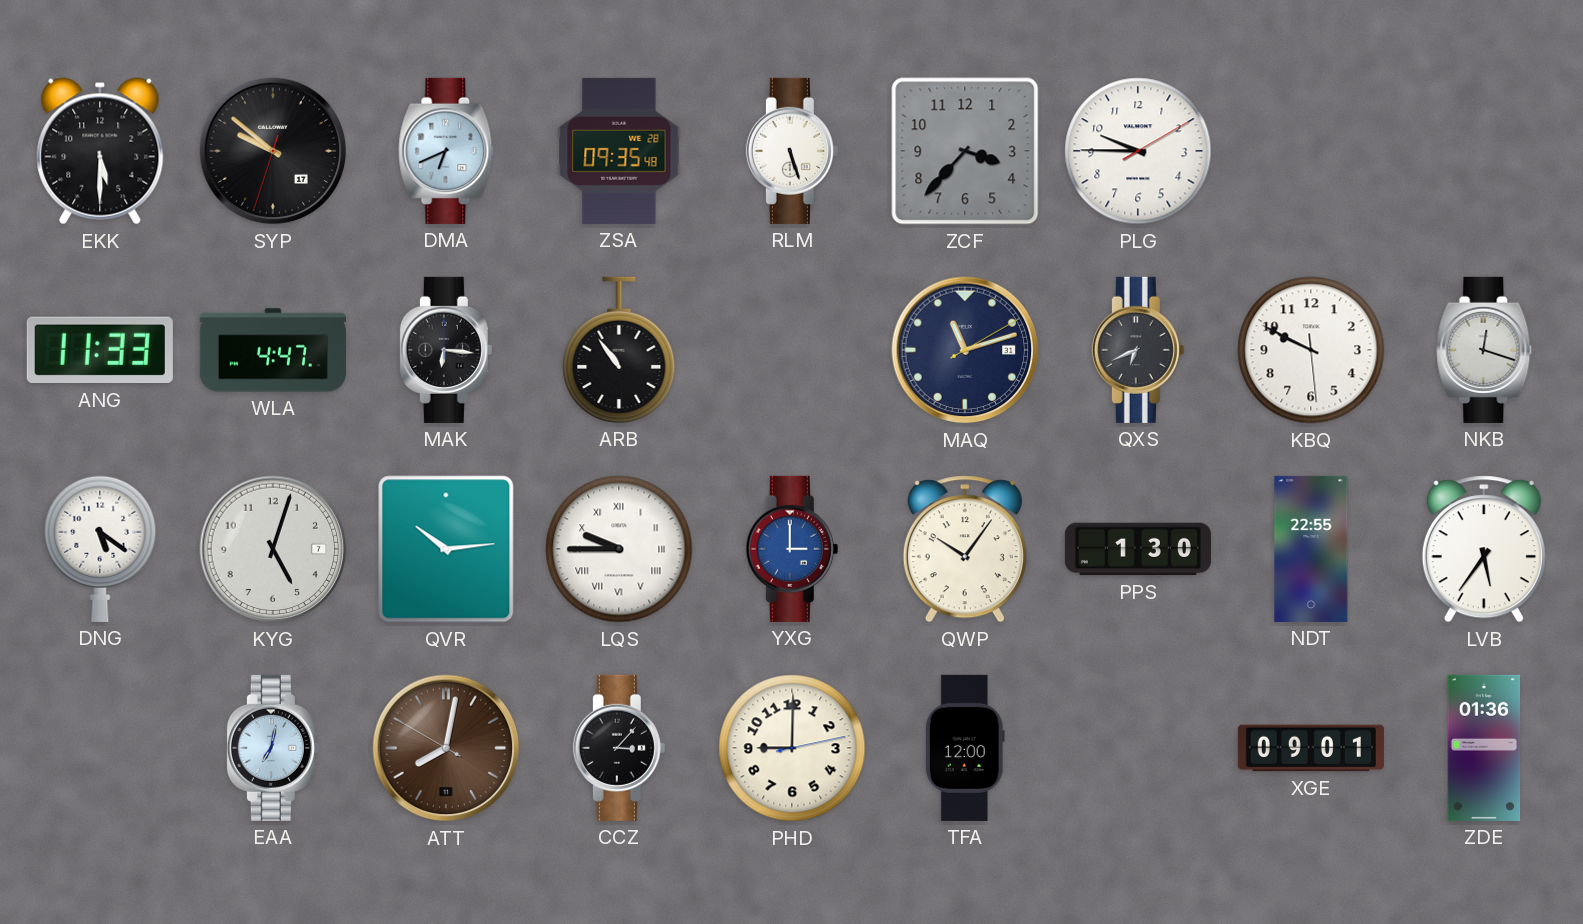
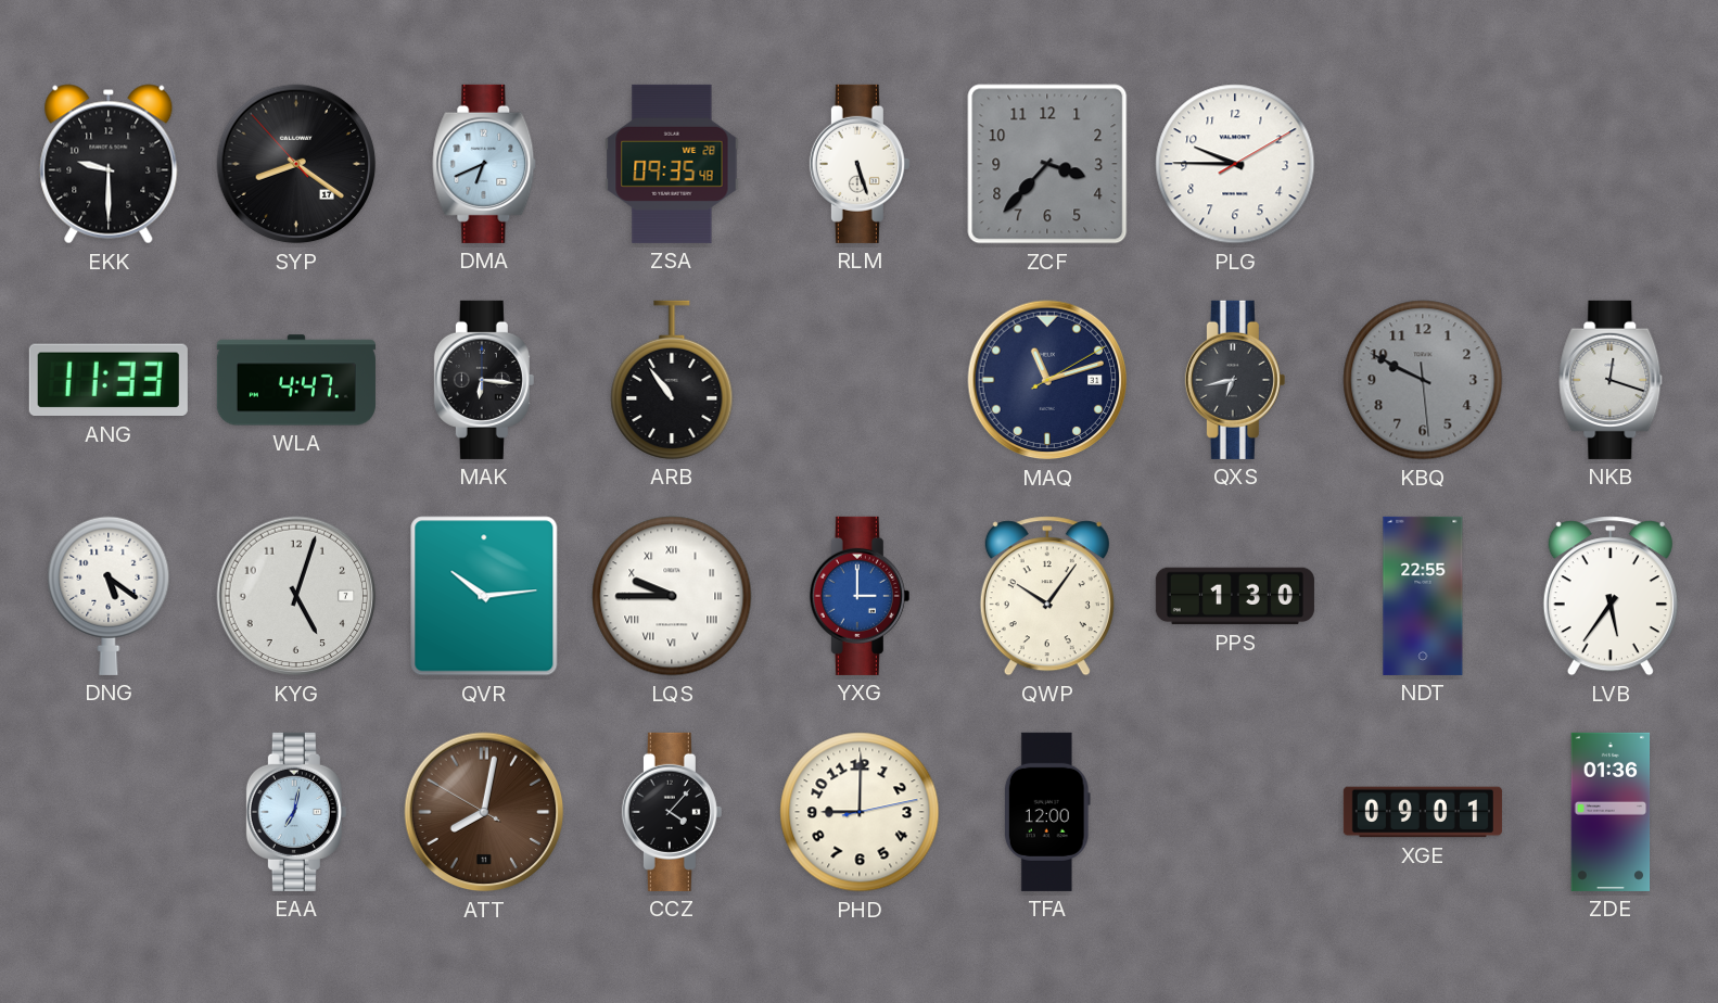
EKK: 5:30 -> 9:30 (109, 164)
SYP: 9:51 -> 8:20 (296, 164)
QXS: 6:41 -> 6:43 (1235, 380)
KBQ dial: white -> grey (1423, 380)
CCZ: 3:07 -> 4:07 (672, 812)
